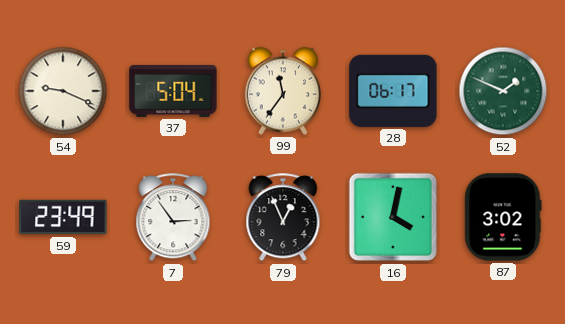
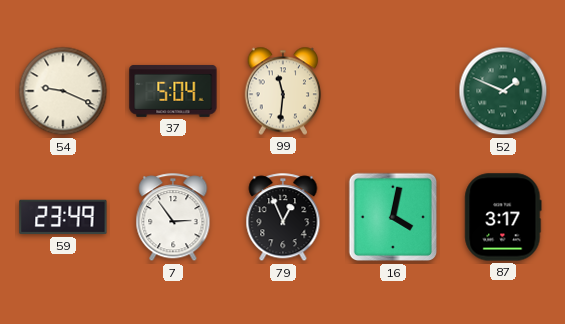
99: 11:36 -> 11:31 (283, 91)
28: 06:17 -> none (393, 91)
87: 3:02 -> 3:17 (503, 217)
